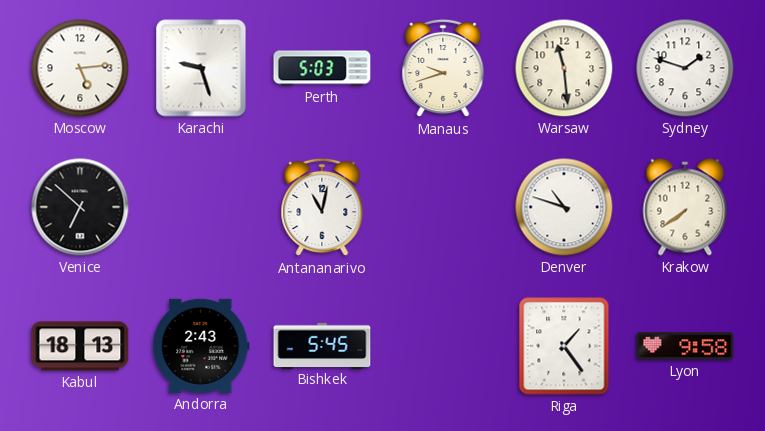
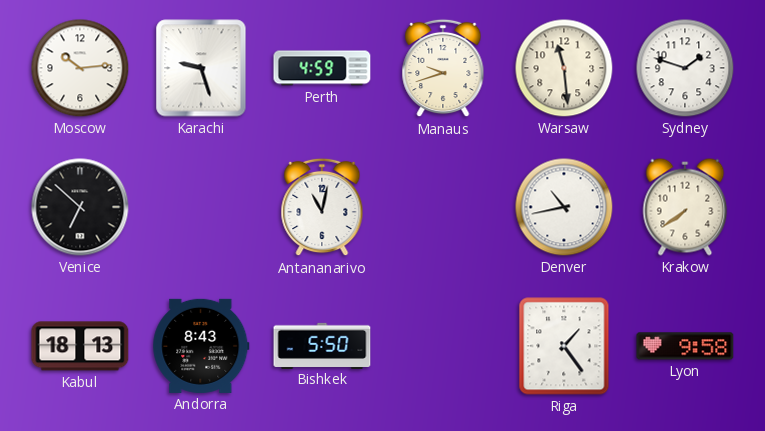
Moscow: 5:14 -> 10:14 (80, 68)
Perth: 5:03 -> 4:59 (322, 68)
Denver: 10:48 -> 10:43 (564, 207)
Andorra: 2:43 -> 8:43 (201, 346)
Bishkek: 5:45 -> 5:50 (322, 345)
